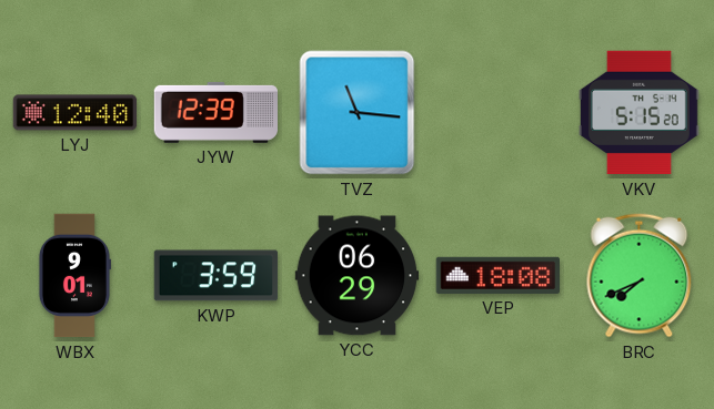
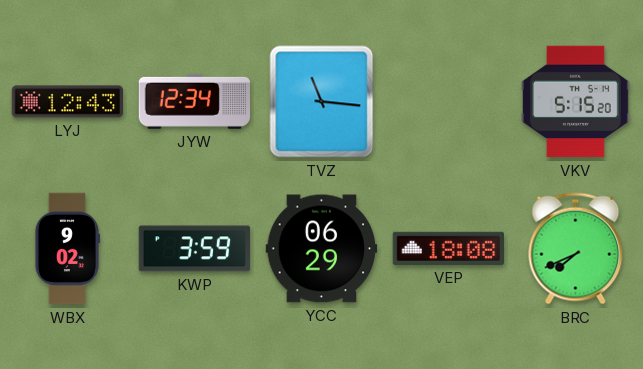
LYJ: 12:40 -> 12:43 (68, 102)
JYW: 12:39 -> 12:34 (195, 101)
WBX: 9:01 -> 9:02 (67, 249)
